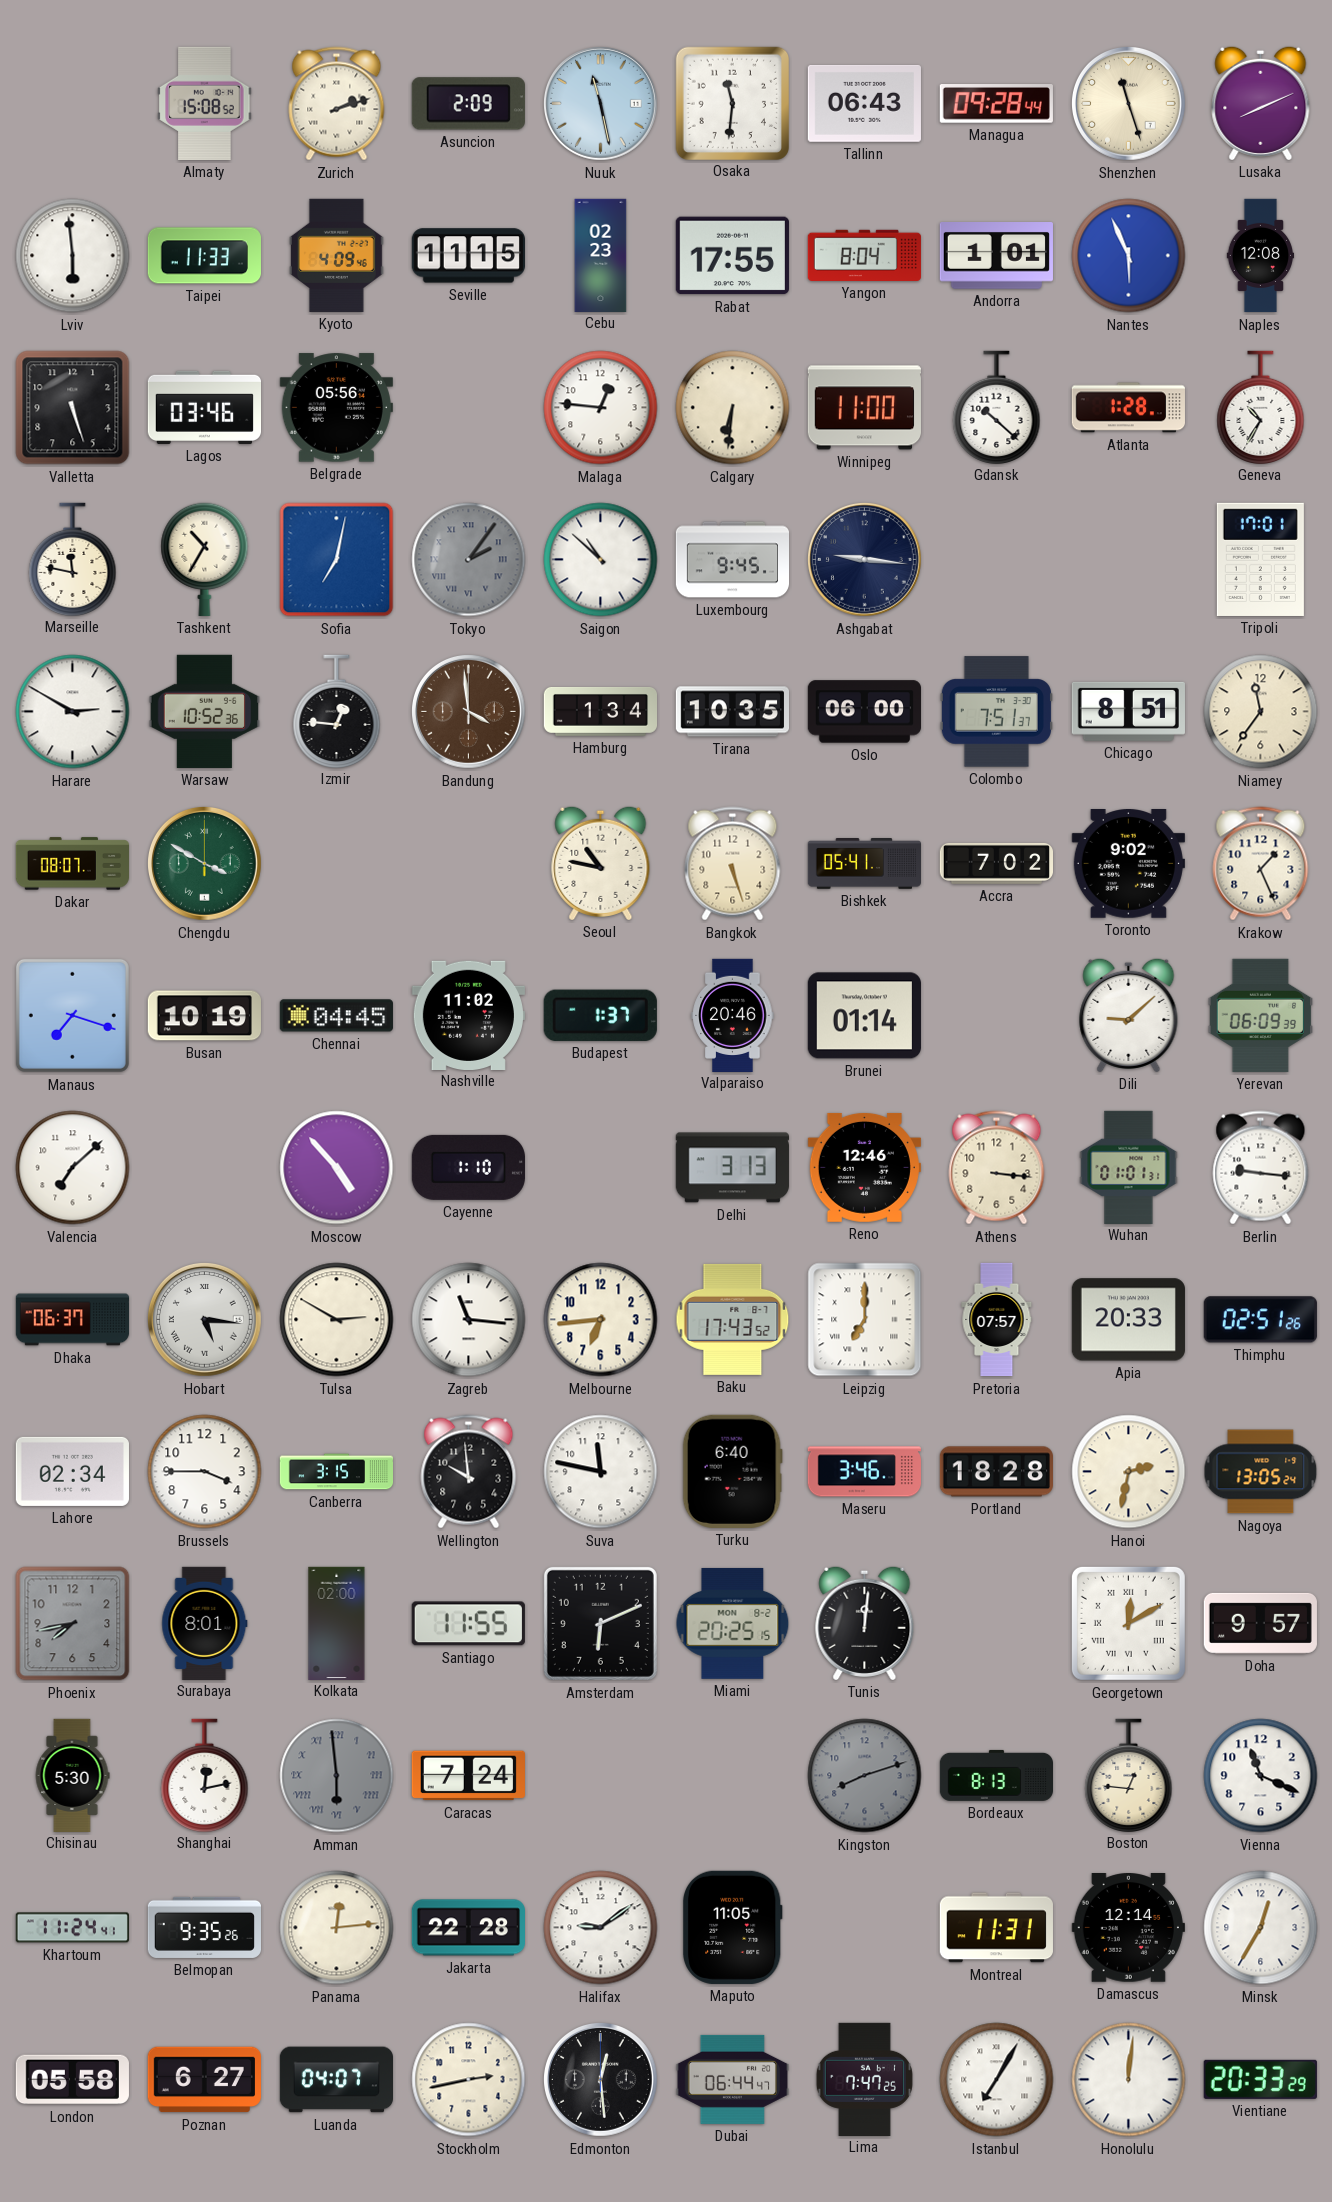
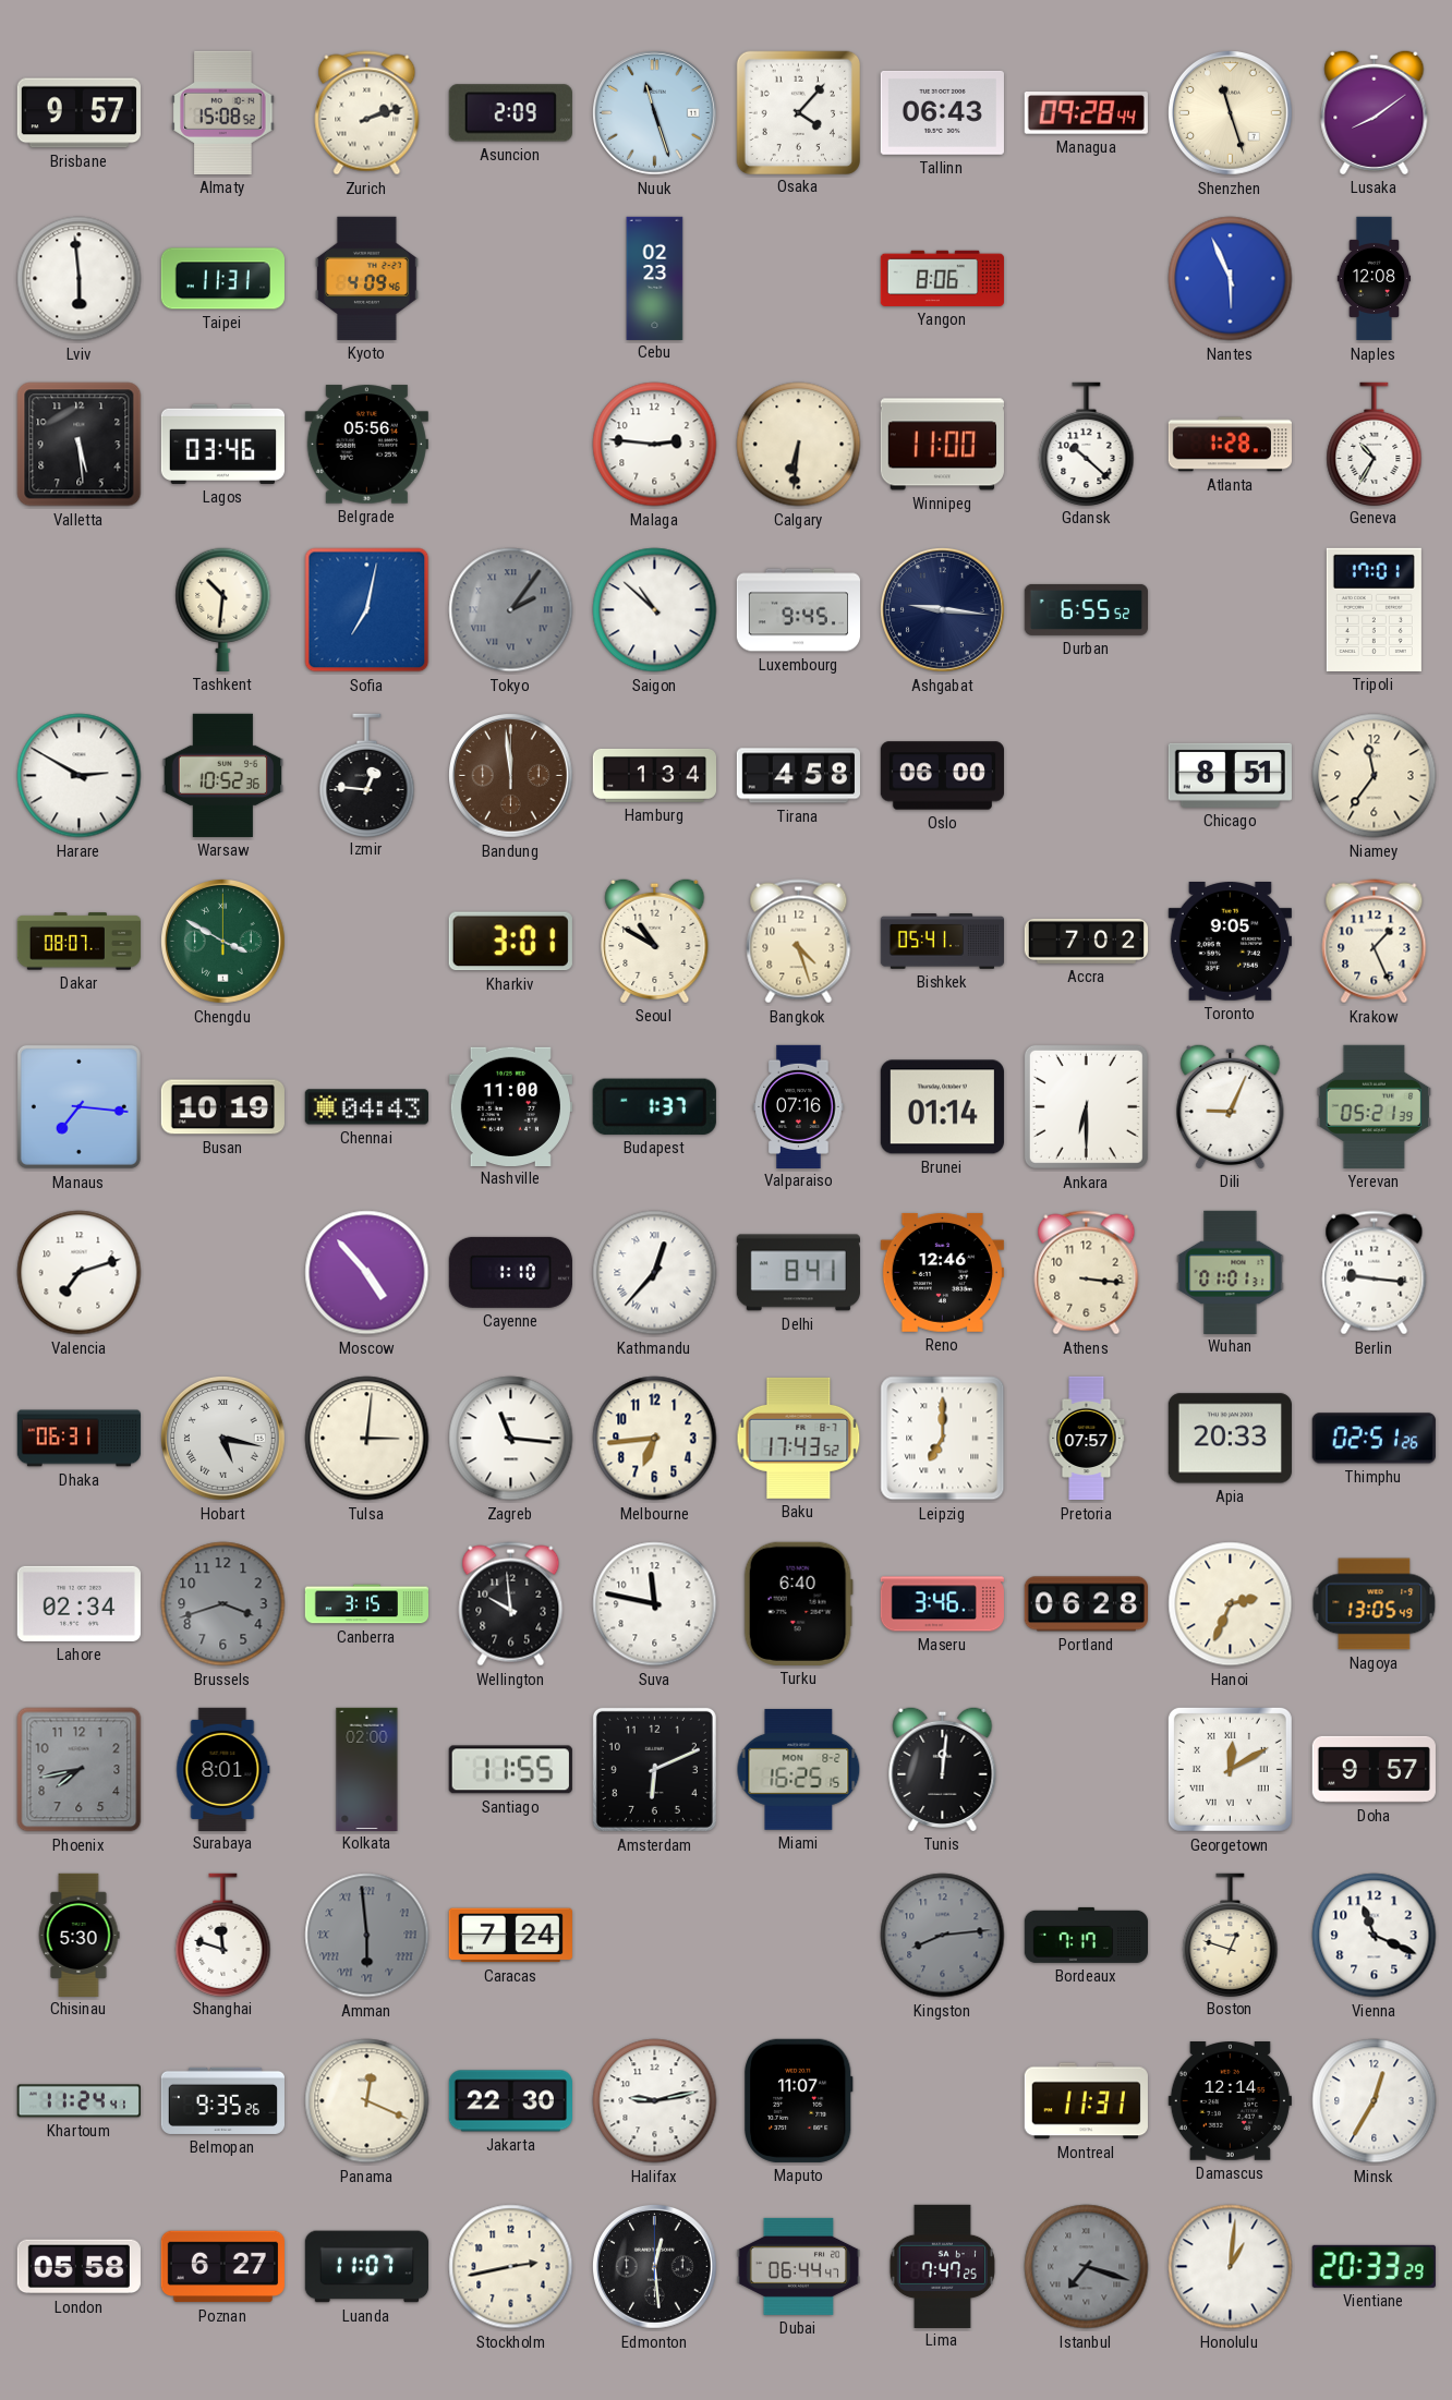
Brisbane: none -> 9:57 (78, 113)
Nuuk: 11:28 -> 11:27 (654, 112)
Osaka: 11:31 -> 4:07 (798, 112)
Lusaka: 8:11 -> 8:09 (1375, 112)
Taipei: 11:33 -> 11:31 (222, 279)
Seville: 11:15 -> none (468, 256)
Rabat: 17:55 -> none (732, 256)
Yangon: 8:04 -> 8:06 (942, 278)
Andorra: 1:01 -> none (996, 256)
Valletta: 5:27 -> 5:29 (80, 445)
Malaga: 12:46 -> 2:46 (655, 445)
Marseille: 11:47 -> none (73, 559)
Tashkent: 10:35 -> 10:31 (223, 609)
Durban: none -> 6:55 (1086, 609)
Bandung: 3:59 -> 11:59 (510, 775)
Tirana: 10:35 -> 4:58 (798, 776)
Colombo: 7:51 -> none (996, 712)
Kharkiv: none -> 3:01 (510, 942)
Seoul: 10:47 -> 10:50 (655, 941)
Bangkok: 5:27 -> 4:27 (799, 942)
Toronto: 9:02 -> 9:05 (1230, 942)
Manaus: 7:18 -> 7:16 (78, 1106)
Chennai: 04:45 -> 04:43 (366, 1107)
Nashville: 11:02 -> 11:00 (510, 1106)
Valparaiso: 20:46 -> 07:16 (799, 1106)
Ankara: none -> 6:30 (1086, 1106)
Dili: 9:08 -> 9:04 (1231, 1106)
Yerevan: 06:09 -> 05:21 (1374, 1106)
Valencia: 7:08 -> 7:12 (80, 1273)
Kathmandu: none -> 12:37 (655, 1273)
Delhi: 3:13 -> 8:41 (798, 1273)
Dhaka: 06:37 -> 06:31 (80, 1439)
Hobart: 5:16 -> 5:17 (222, 1438)
Tulsa: 2:50 -> 3:01 (367, 1439)
Brussels: 3:45 -> 3:42 (223, 1604)
Brussels dial: white -> grey (223, 1604)
Portland: 18:28 -> 06:28 (1086, 1604)
Hanoi: 2:32 -> 2:34 (1231, 1604)
Nagoya: 13:05:24 -> 13:05:49 (1375, 1604)
Miami: 20:25 -> 16:25 (799, 1769)
Shanghai: 12:13 -> 11:48 (223, 1935)
Kingston: 8:12 -> 8:14 (943, 1936)
Bordeaux: 8:13 -> 7:17 (1086, 1935)
Boston: 12:46 -> 12:48 (1231, 1935)
Panama: 12:14 -> 12:19 (367, 2101)
Jakarta: 22:28 -> 22:30 (510, 2101)
Halifax: 9:09 -> 9:13 (655, 2101)
Maputo: 11:05 -> 11:07 (798, 2100)
Luanda: 04:07 -> 11:07 (366, 2267)
Istanbul: 7:05 -> 7:18 (1087, 2267)
Istanbul dial: white -> grey (1087, 2267)
Honolulu: 12:01 -> 1:01 (1231, 2267)
